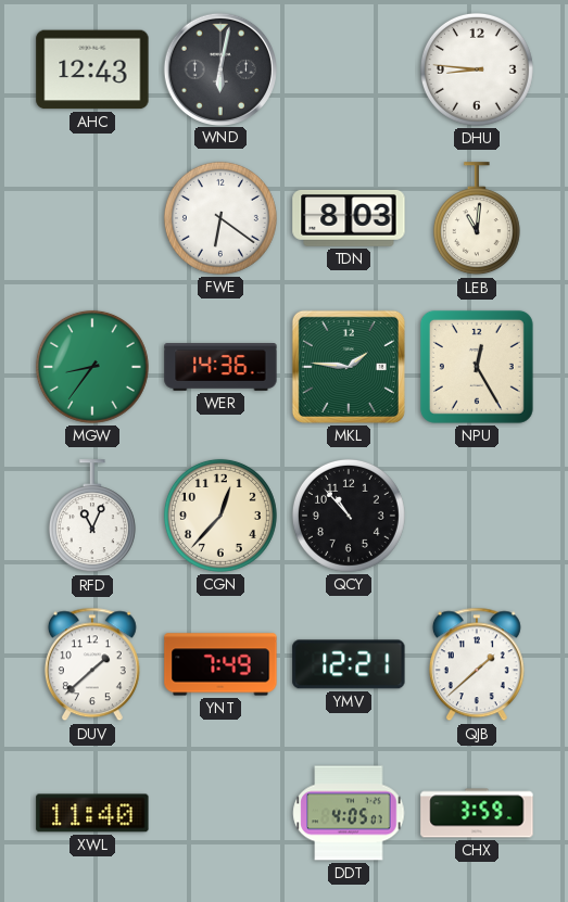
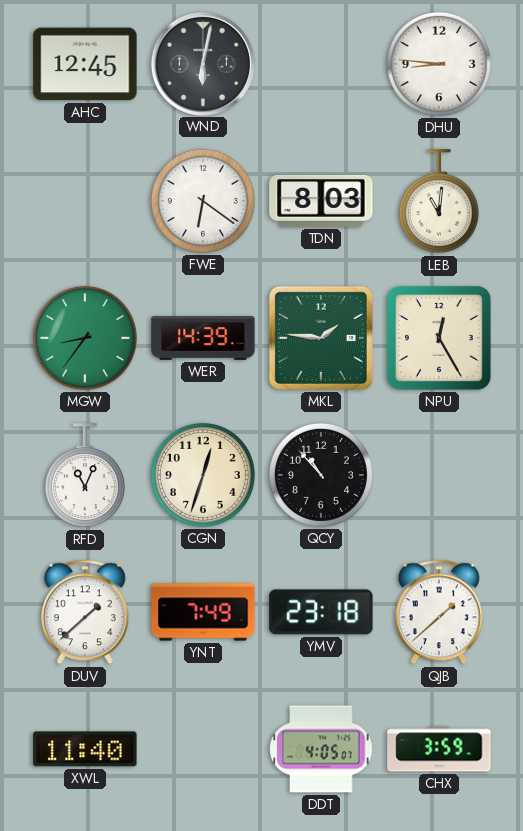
AHC: 12:43 -> 12:45 (85, 64)
WER: 14:36 -> 14:39 (203, 339)
CGN: 12:37 -> 12:33 (203, 475)
YMV: 12:21 -> 23:18 (321, 612)
